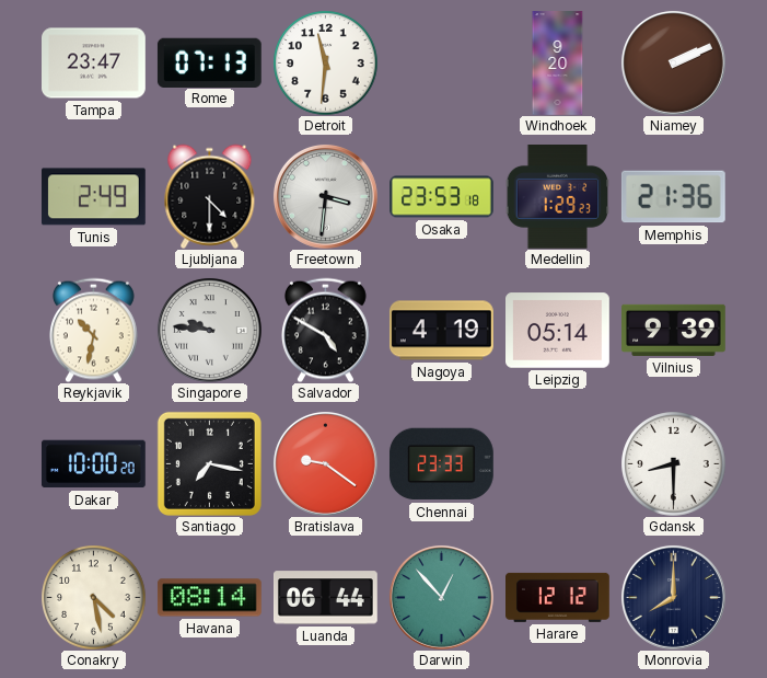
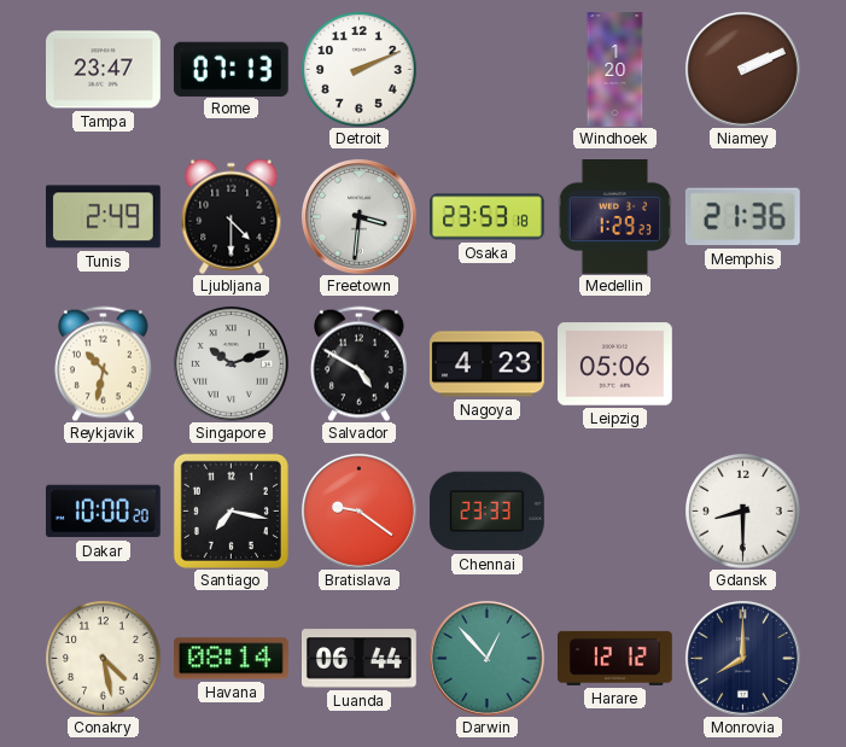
Detroit: 11:31 -> 2:11 (358, 69)
Windhoek: 9:20 -> 1:20 (615, 70)
Singapore: 9:46 -> 10:12 (231, 363)
Nagoya: 4:19 -> 4:23 (486, 364)
Leipzig: 05:14 -> 05:06 (615, 364)
Vilnius: 9:39 -> none (674, 330)
